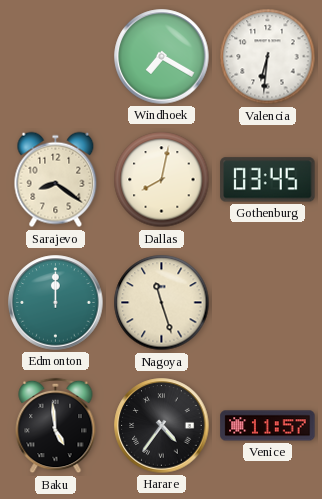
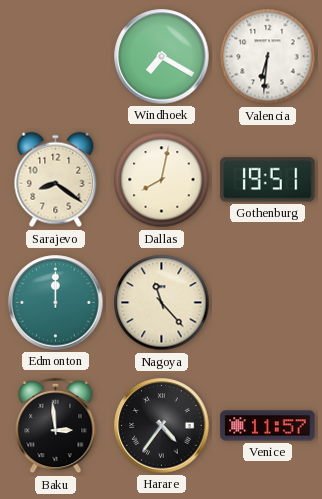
Gothenburg: 03:45 -> 19:51 (268, 180)
Nagoya: 11:27 -> 11:23 (162, 303)
Baku: 4:59 -> 2:59 (56, 426)
